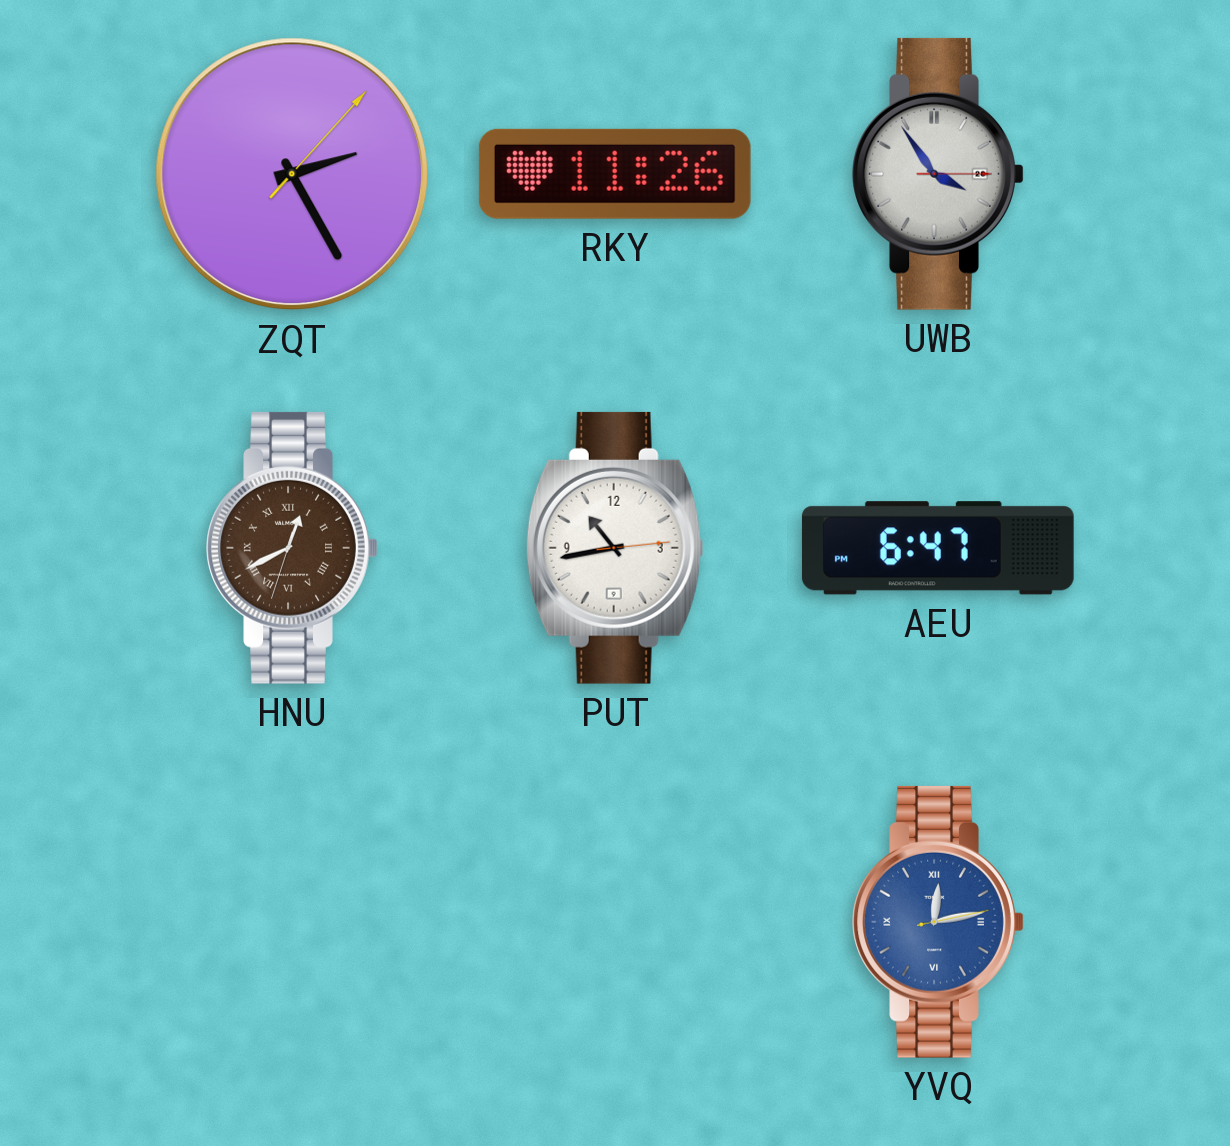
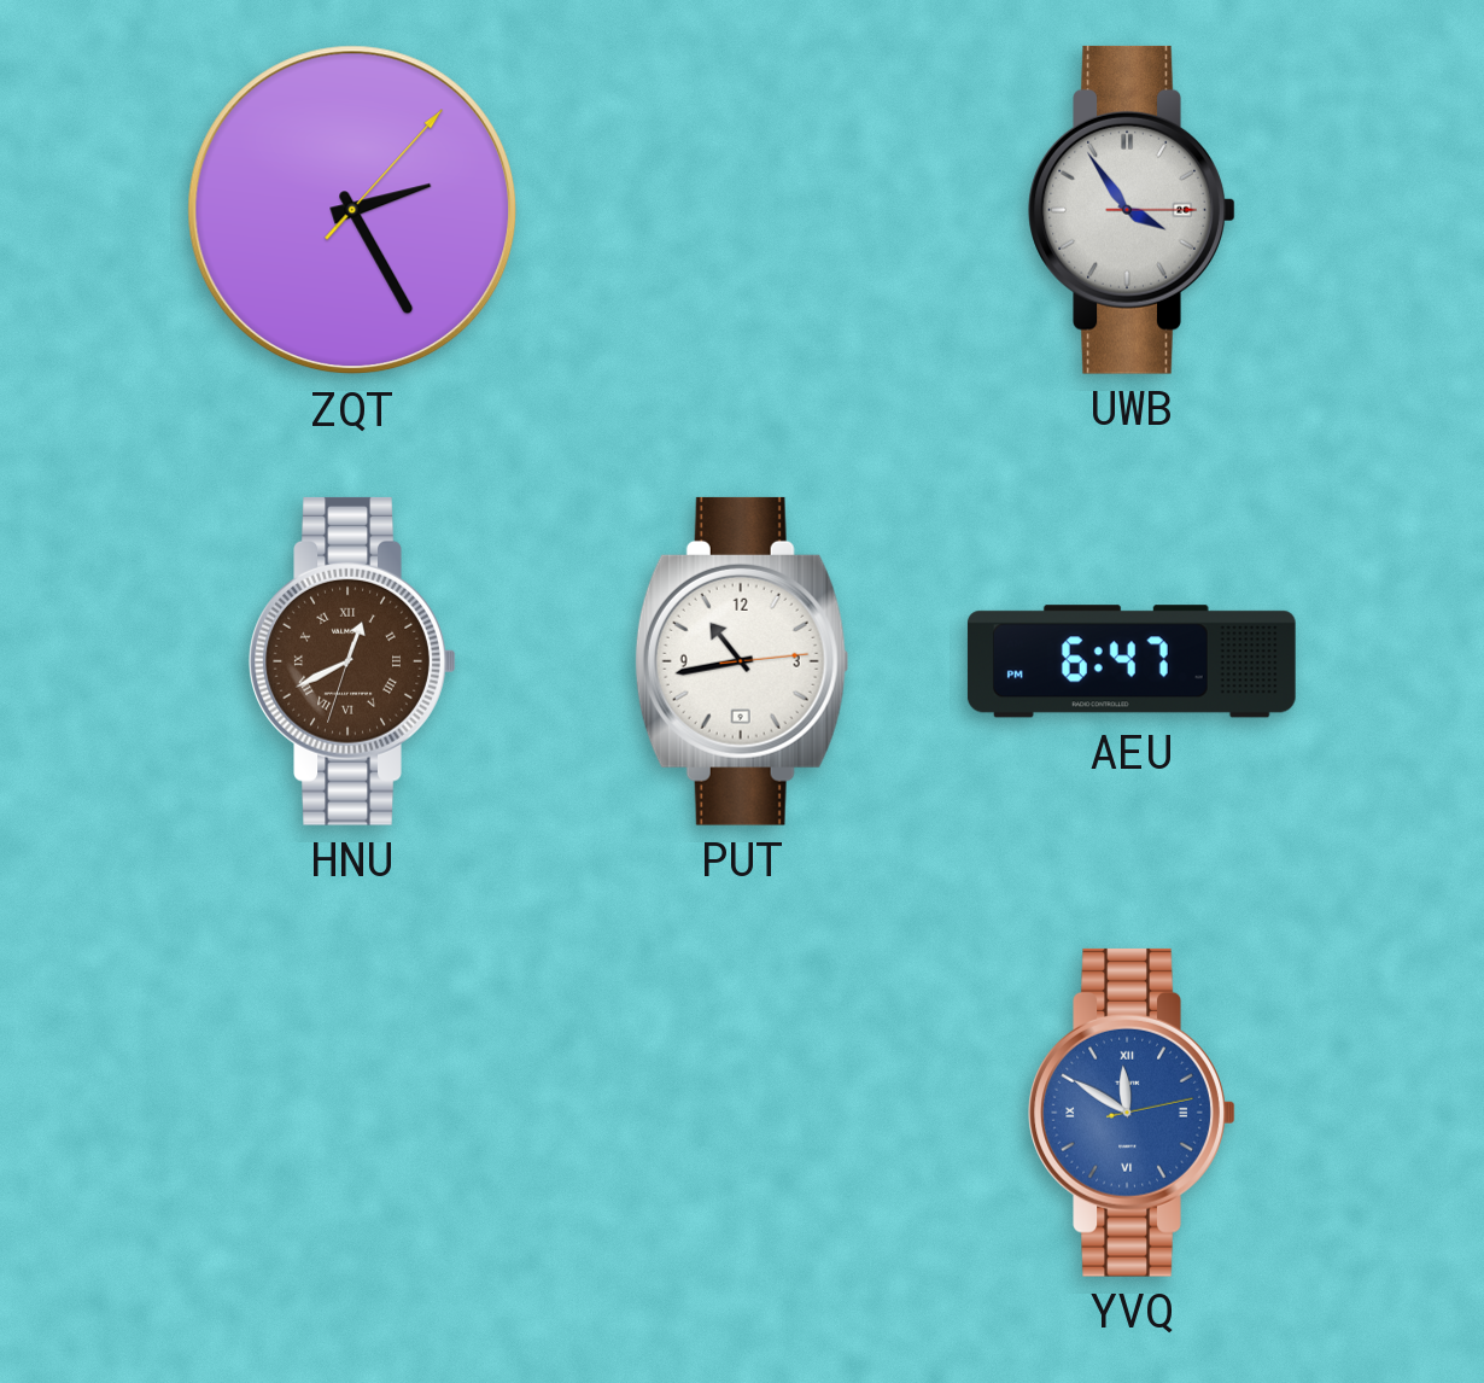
RKY: 11:26 -> none (615, 174)
YVQ: 12:13 -> 11:50 (1132, 1113)
